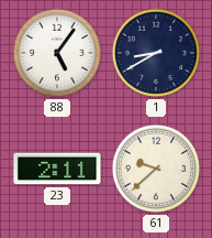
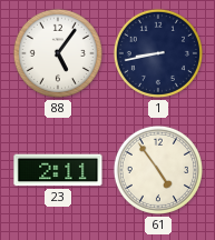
1: 8:40 -> 8:43 (158, 53)
61: 9:38 -> 4:54 (158, 170)
